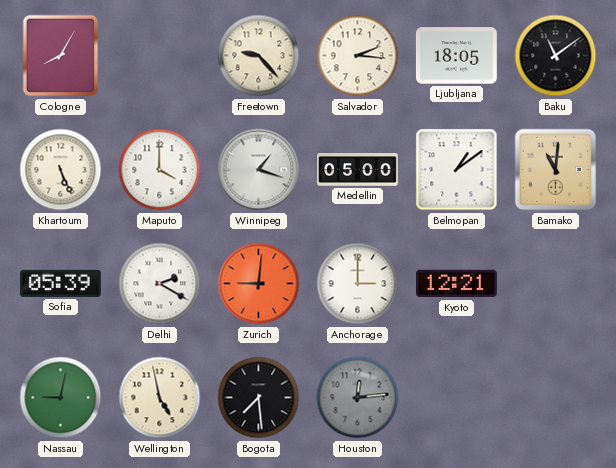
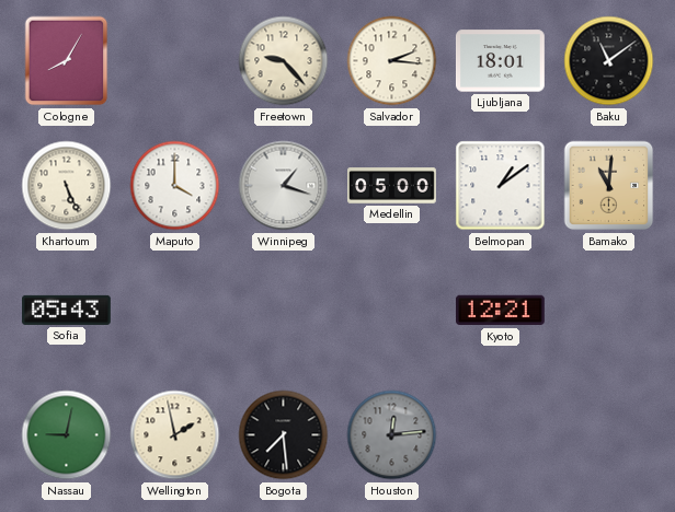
Ljubljana: 18:05 -> 18:01 (500, 61)
Sofia: 05:39 -> 05:43 (67, 310)
Delhi: 2:20 -> none (160, 284)
Zurich: 9:01 -> none (259, 284)
Anchorage: 3:00 -> none (358, 284)
Wellington: 4:58 -> 1:58 (175, 435)
